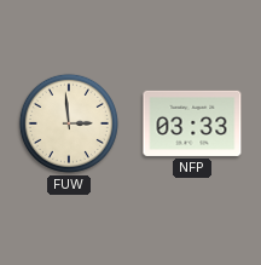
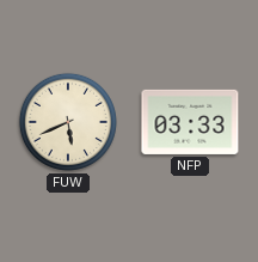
FUW: 2:59 -> 5:41 (68, 122)
